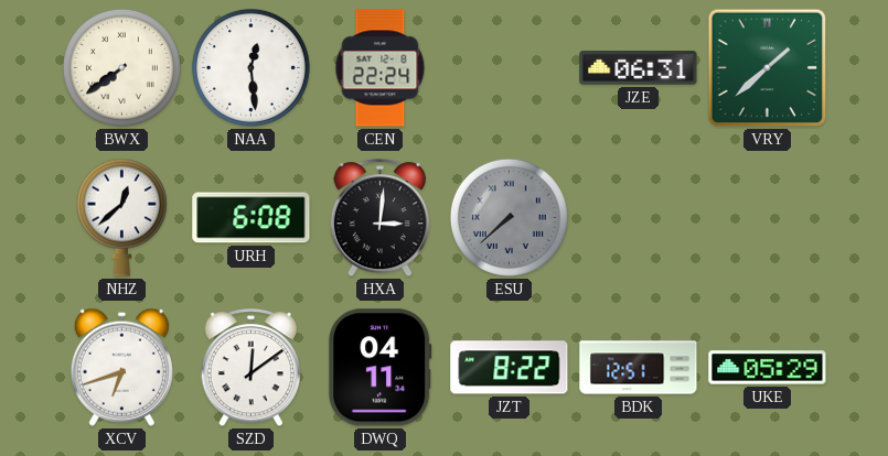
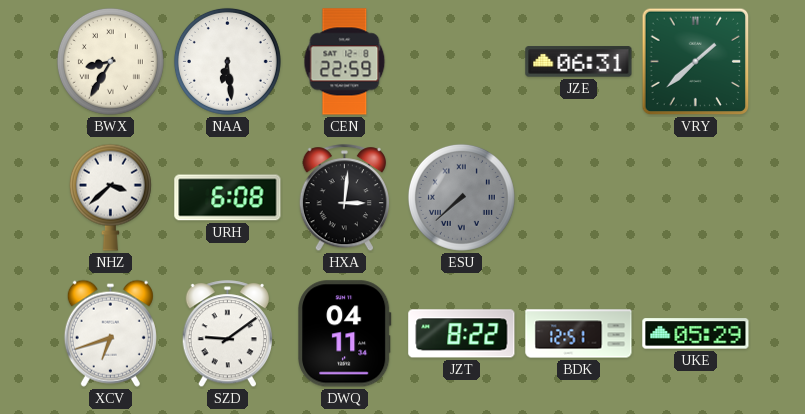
BWX: 7:39 -> 8:35 (110, 61)
NAA: 12:29 -> 6:29 (227, 61)
CEN: 22:24 -> 22:59 (345, 62)
NHZ: 12:38 -> 3:38 (110, 197)
SZD: 12:09 -> 9:09 (227, 334)
